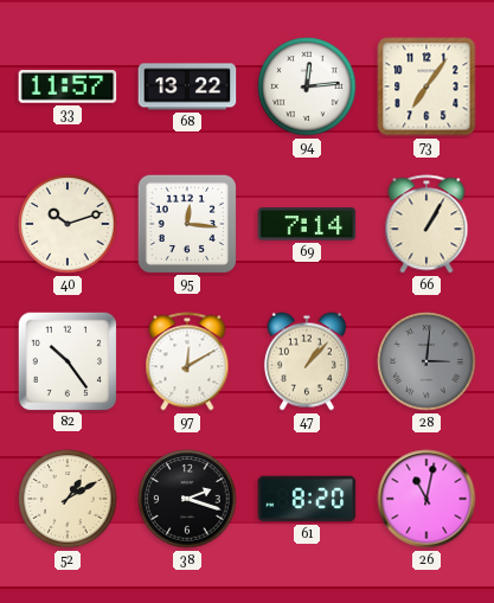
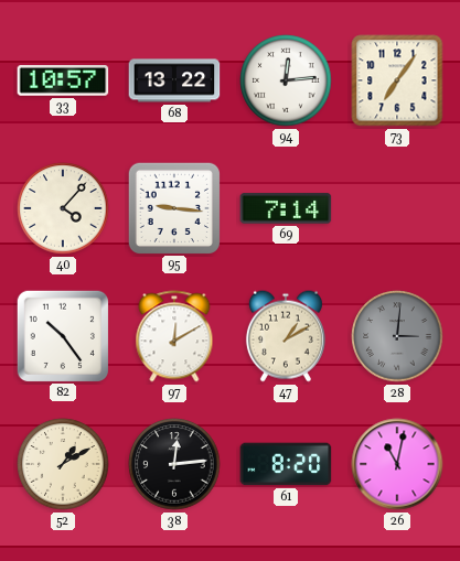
33: 11:57 -> 10:57 (63, 80)
40: 10:12 -> 4:07 (63, 208)
95: 12:16 -> 9:16 (173, 207)
66: 1:05 -> none (426, 224)
47: 1:07 -> 1:10 (286, 336)
38: 2:18 -> 12:14 (174, 464)
